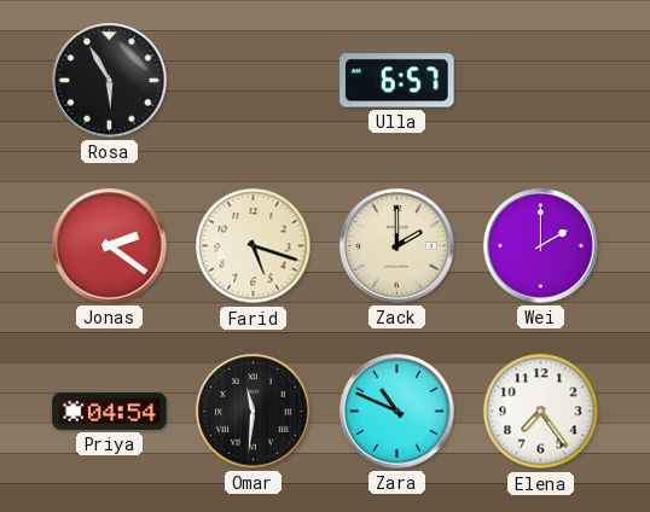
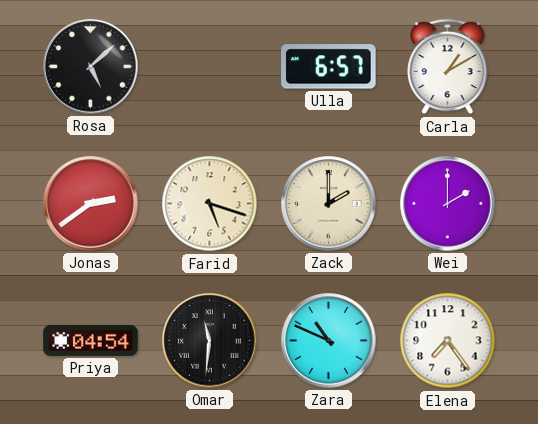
Rosa: 5:55 -> 5:08 (91, 67)
Carla: none -> 1:10 (448, 67)
Jonas: 2:21 -> 2:39 (91, 204)
